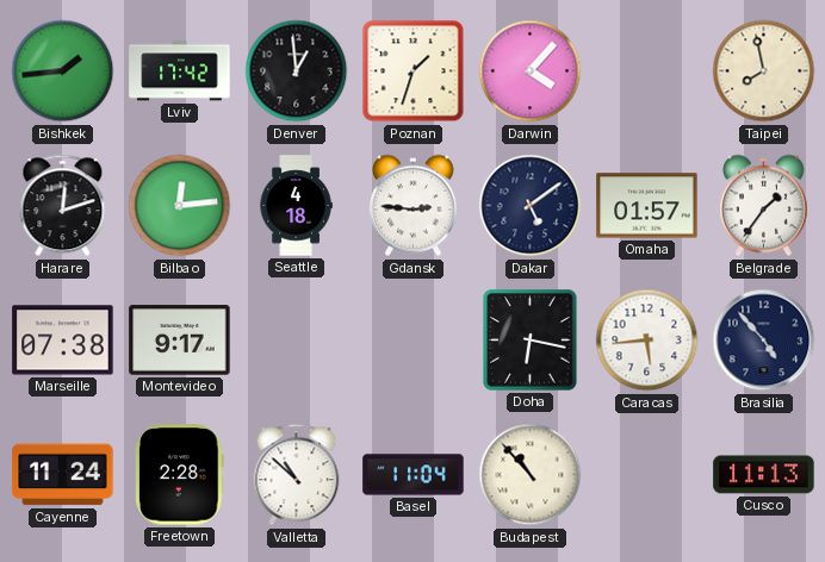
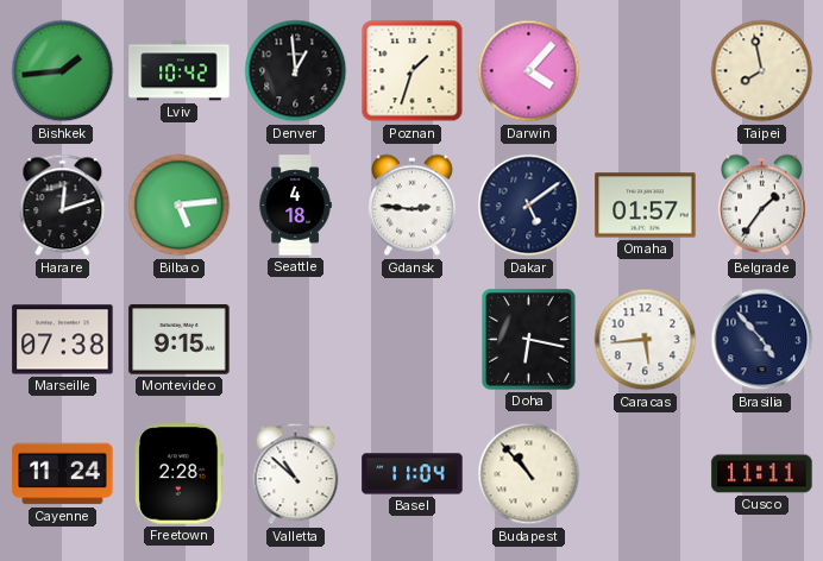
Lviv: 17:42 -> 10:42 (180, 71)
Bilbao: 12:14 -> 5:14 (180, 206)
Montevideo: 9:17 -> 9:15 (180, 340)
Cusco: 11:13 -> 11:11 (762, 474)
